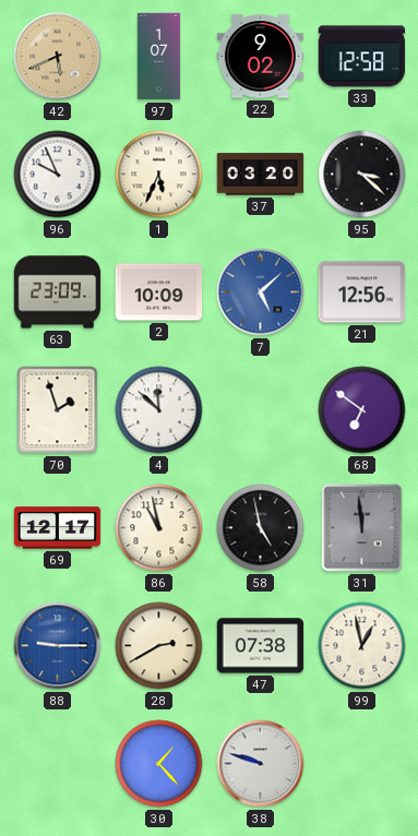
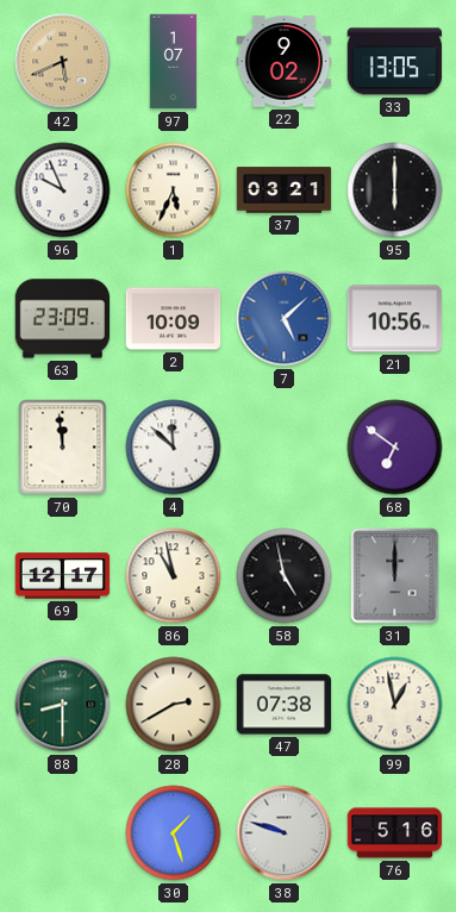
33: 12:58 -> 13:05 (395, 62)
37: 03:20 -> 03:21 (285, 190)
95: 3:22 -> 6:00 (395, 190)
21: 12:56 -> 10:56 (395, 319)
70: 1:57 -> 11:59 (63, 448)
31: 11:59 -> 12:00 (395, 576)
88: 9:15 -> 8:30 (63, 705)
88 dial: blue -> green (63, 705)
30: 1:23 -> 1:27 (174, 833)
76: none -> 5:16 (395, 833)
